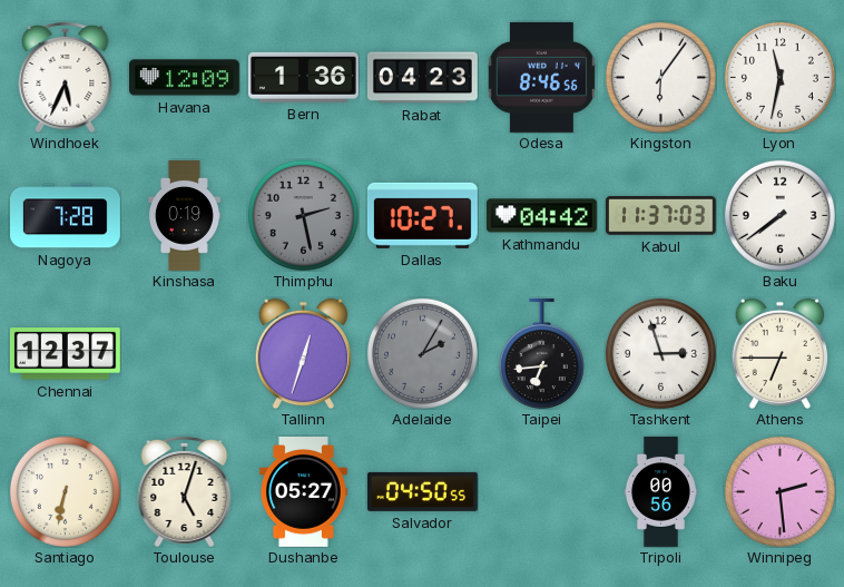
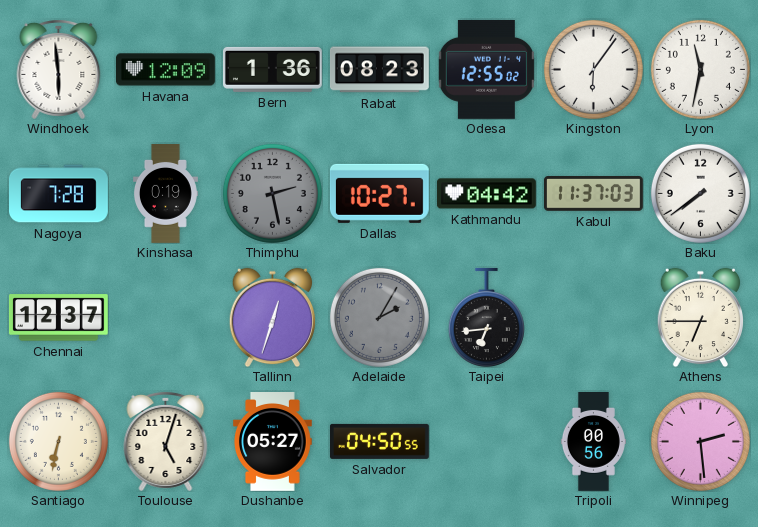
Windhoek: 5:34 -> 5:59 (59, 69)
Rabat: 04:23 -> 08:23 (379, 70)
Odesa: 8:46 -> 12:55 (486, 69)
Tashkent: 2:57 -> none (660, 353)
